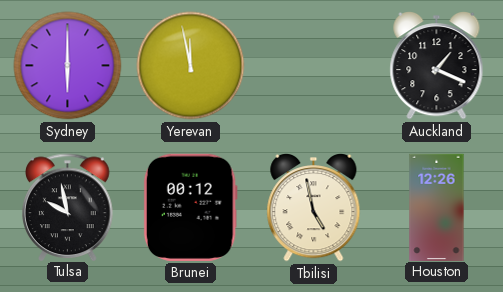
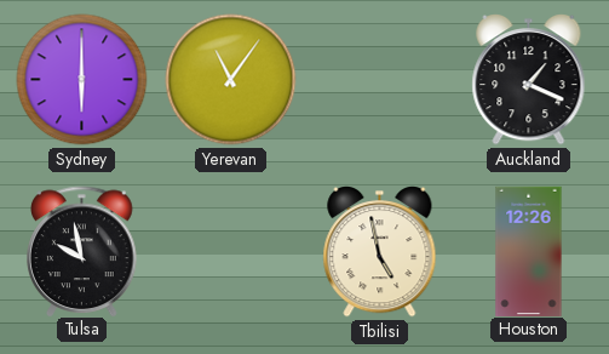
Yerevan: 11:58 -> 11:06 (231, 80)
Brunei: 00:12 -> none (190, 207)
